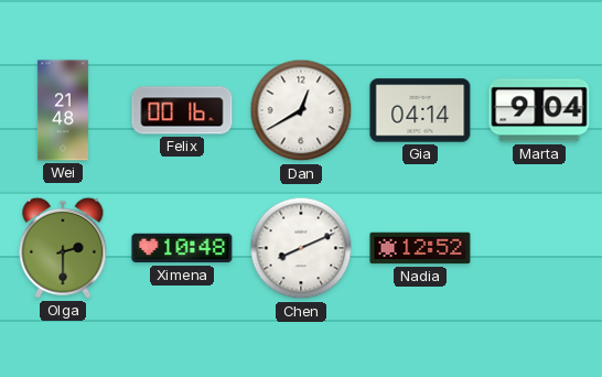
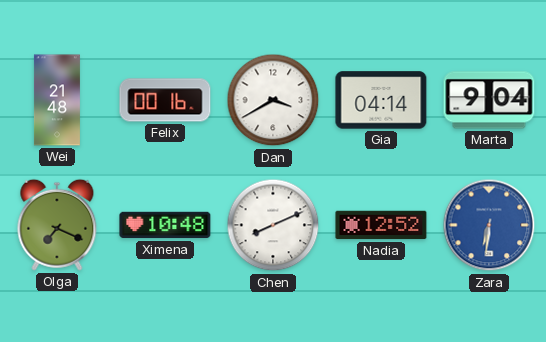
Dan: 12:40 -> 3:40 (273, 100)
Olga: 2:30 -> 7:19 (57, 225)
Zara: none -> 6:31 (489, 225)
